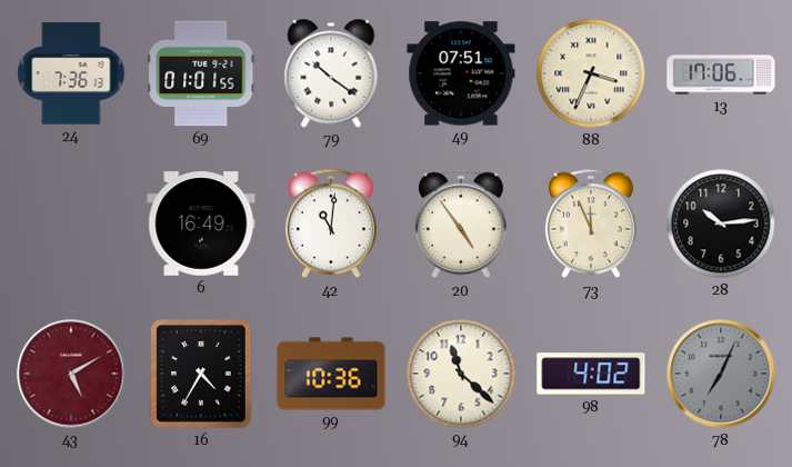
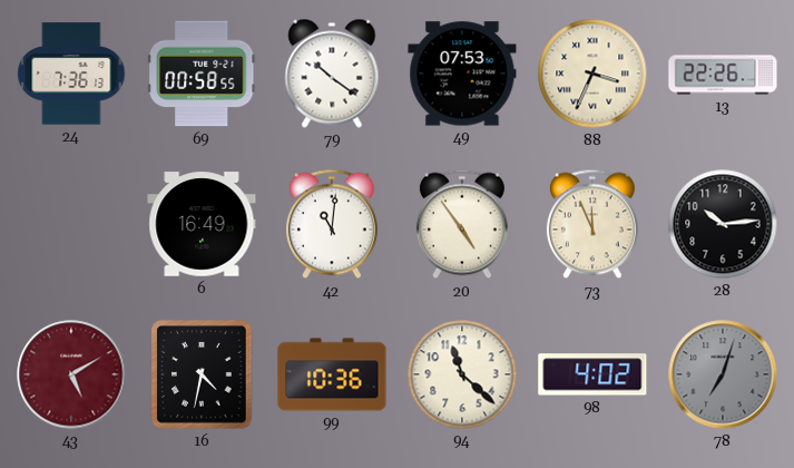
69: 01:01 -> 00:58 (203, 74)
49: 07:51 -> 07:53 (462, 74)
13: 17:06 -> 22:26 (723, 74)
16: 4:35 -> 4:32 (202, 374)
78: 7:04 -> 7:03 (723, 374)
